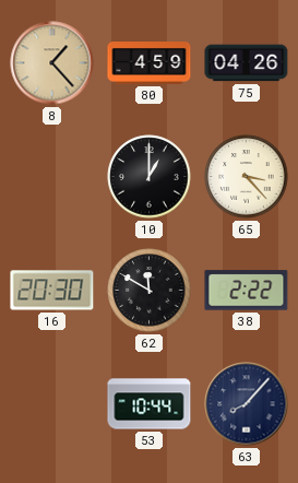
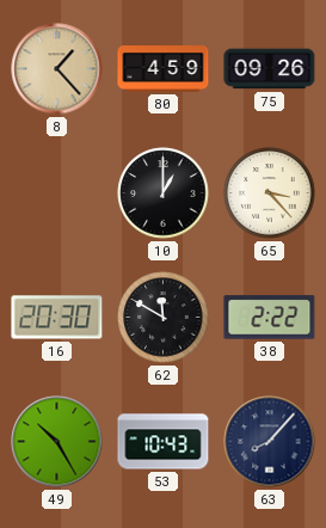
75: 04:26 -> 09:26 (270, 69)
49: none -> 10:25 (57, 442)
53: 10:44 -> 10:43 (164, 442)
